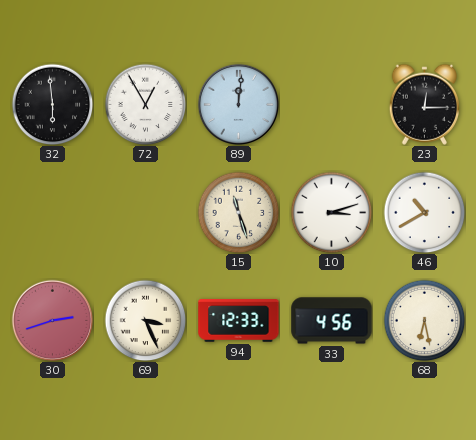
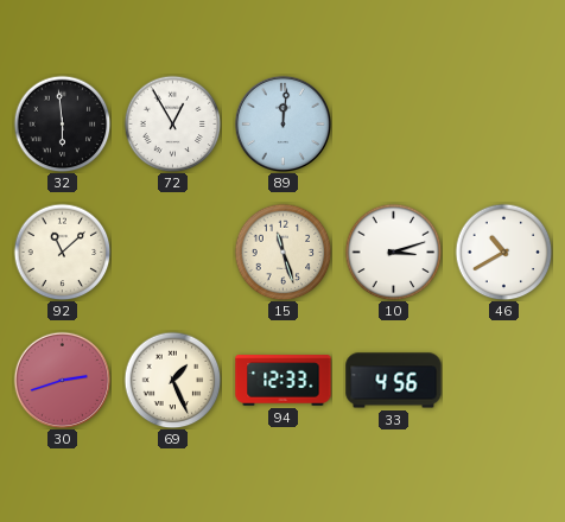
23: 12:15 -> none (424, 104)
92: none -> 11:08 (62, 252)
69: 3:26 -> 1:26 (172, 380)
68: 6:28 -> none (424, 320)
